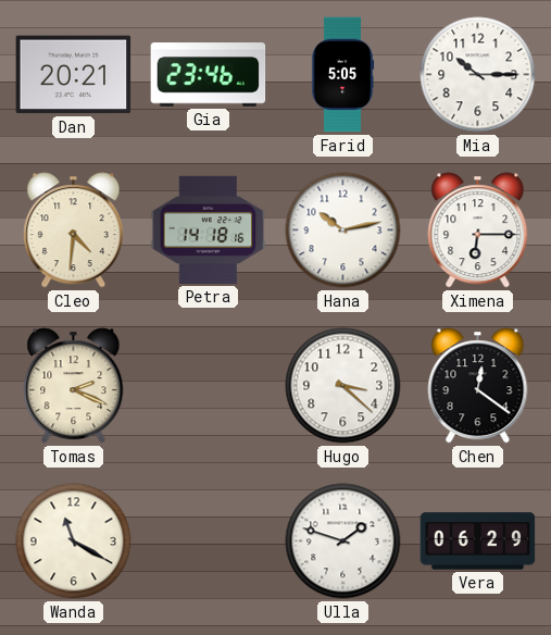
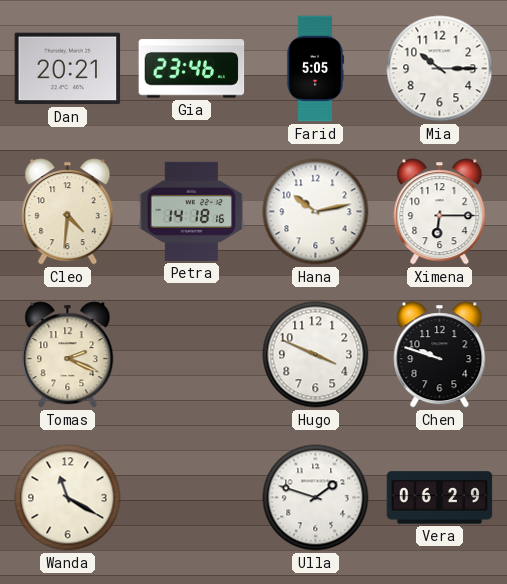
Hugo: 3:22 -> 3:49 (316, 355)
Chen: 12:21 -> 9:48 (440, 355)
